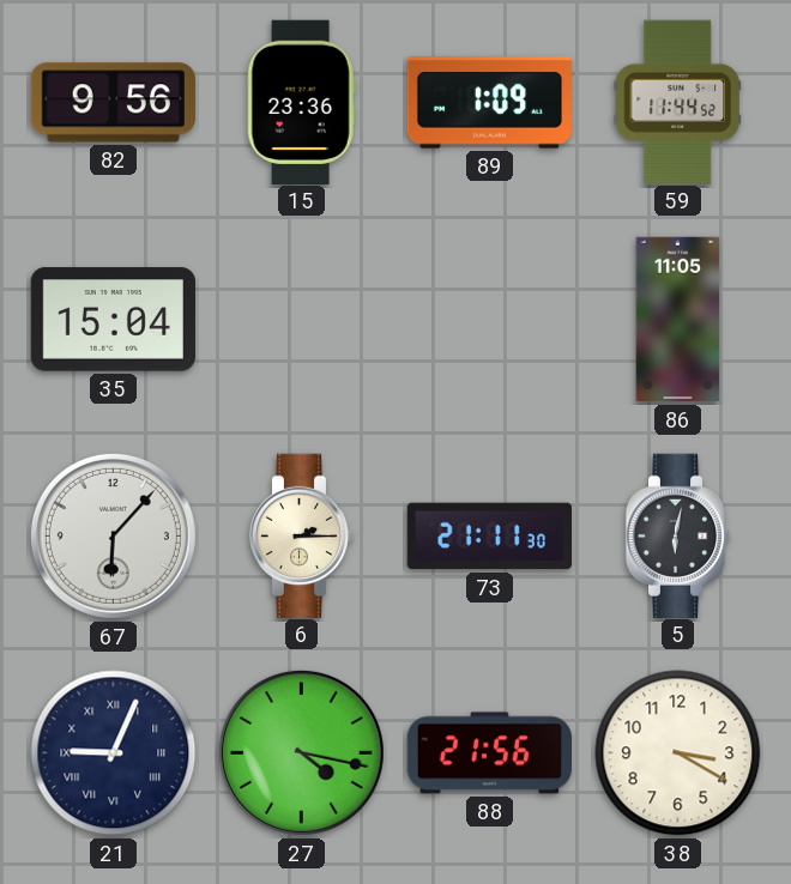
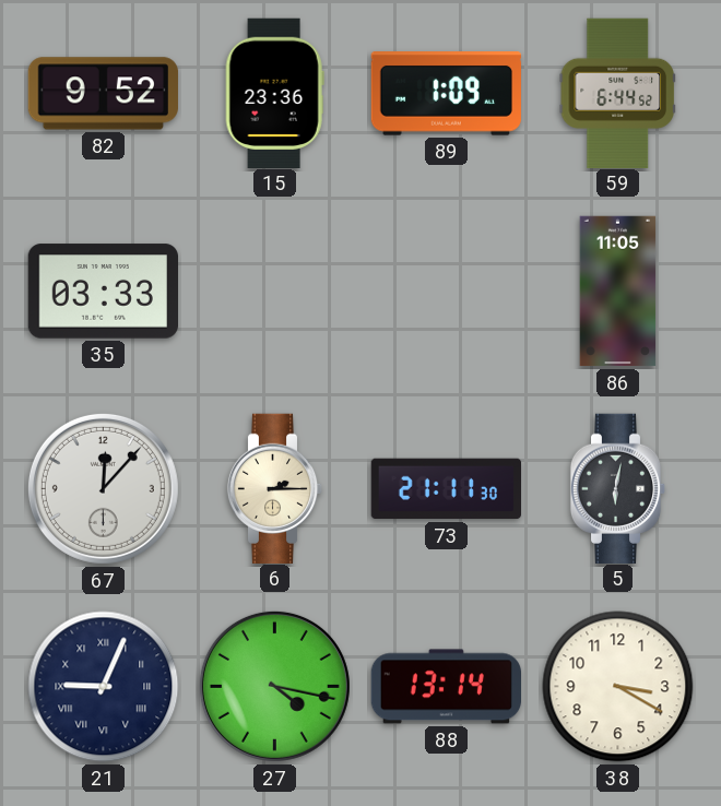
82: 9:56 -> 9:52 (103, 94)
59: 11:44 -> 6:44 (617, 93)
35: 15:04 -> 03:33 (103, 292)
67: 6:07 -> 12:07 (103, 488)
88: 21:56 -> 13:14 (446, 687)
